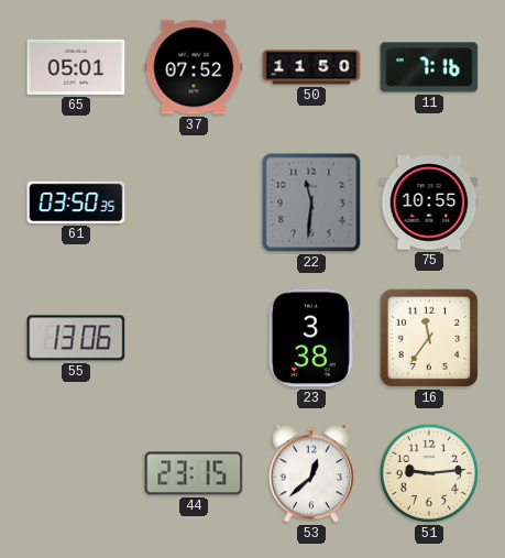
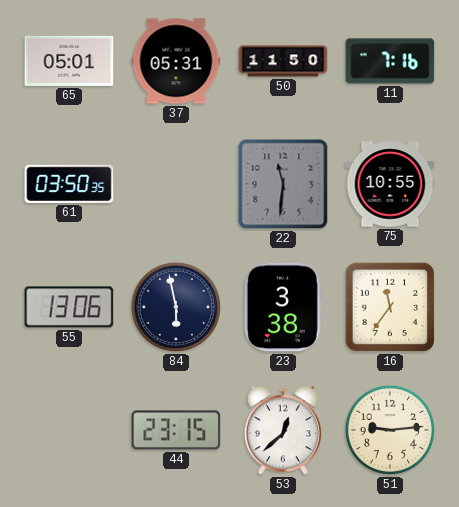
37: 07:52 -> 05:31 (176, 61)
84: none -> 5:58 (176, 307)
